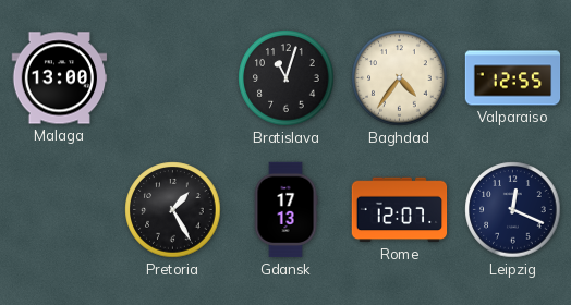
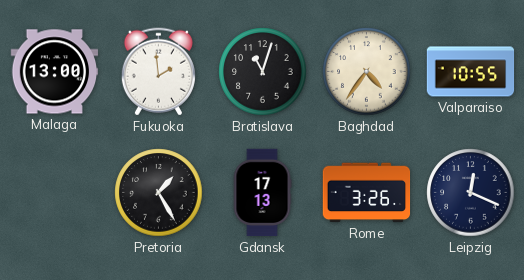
Fukuoka: none -> 1:59 (158, 72)
Valparaiso: 12:55 -> 10:55 (471, 72)
Rome: 12:07 -> 3:26 (367, 193)
